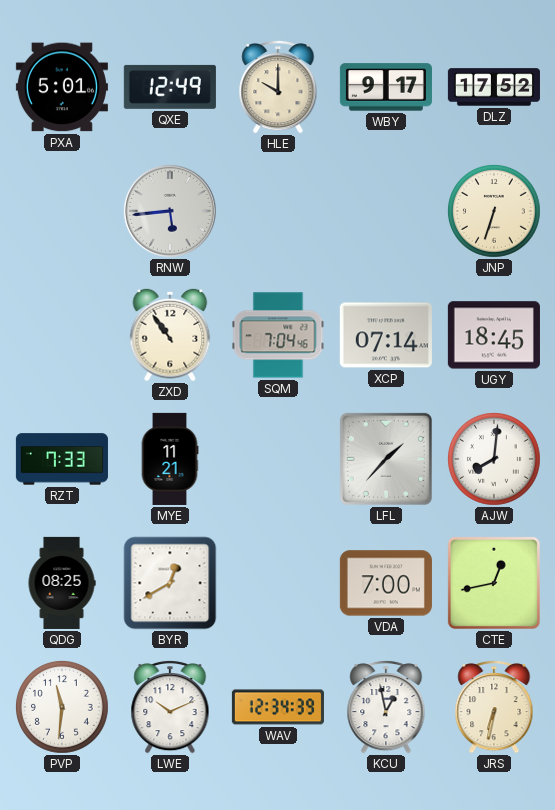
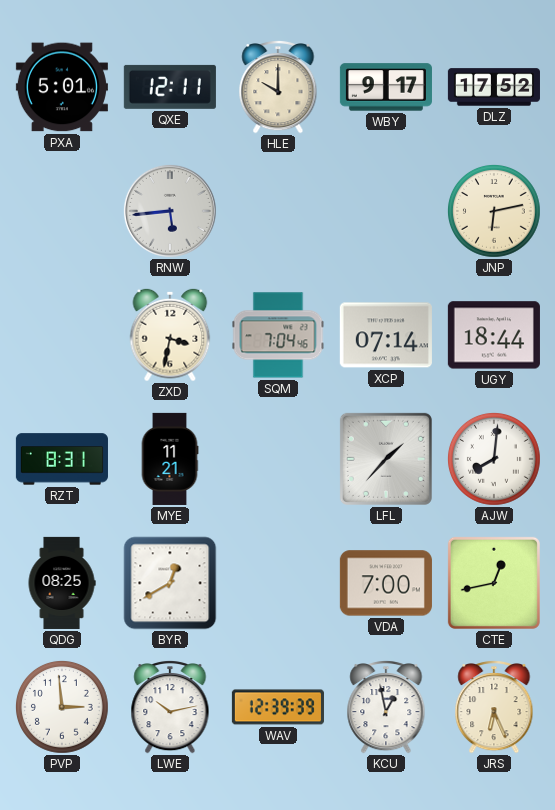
QXE: 12:49 -> 12:11 (170, 87)
JNP: 6:33 -> 6:13 (494, 212)
ZXD: 10:54 -> 3:32 (170, 335)
UGY: 18:45 -> 18:44 (494, 335)
RZT: 7:33 -> 8:31 (62, 459)
PVP: 11:31 -> 2:59 (62, 708)
LWE: 10:11 -> 10:13 (170, 707)
WAV: 12:34 -> 12:39 (278, 707)
JRS: 6:32 -> 6:26 (494, 707)
